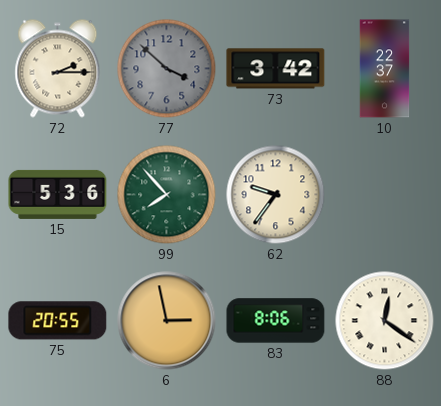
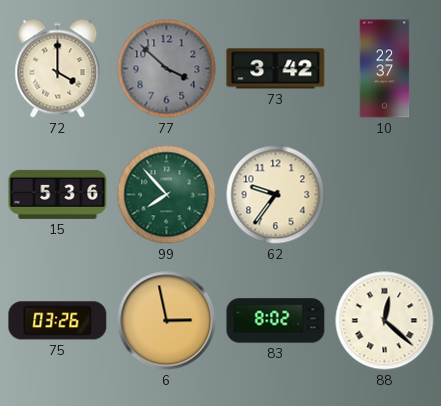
72: 2:15 -> 4:00 (58, 69)
75: 20:55 -> 03:26 (58, 321)
83: 8:06 -> 8:02 (276, 321)
88: 12:21 -> 12:22 (385, 321)
